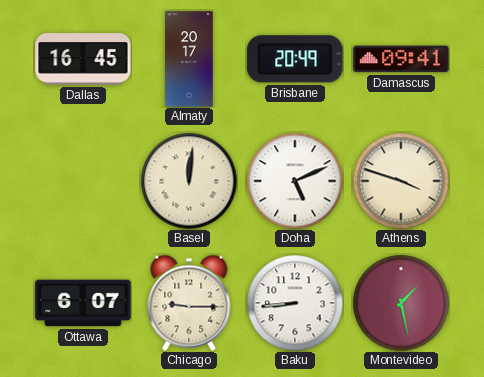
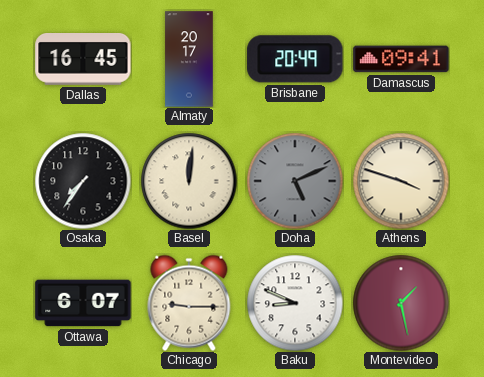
Osaka: none -> 7:36 (83, 181)
Doha dial: white -> grey (295, 181)
Baku: 8:44 -> 8:49 (295, 303)
